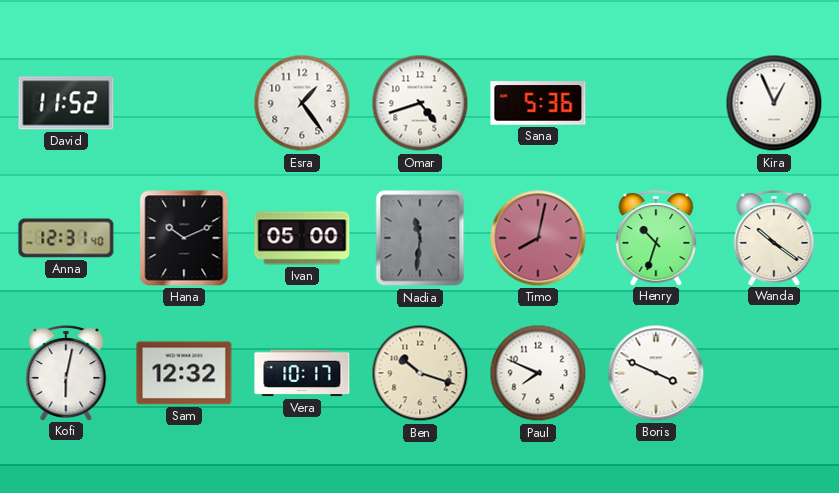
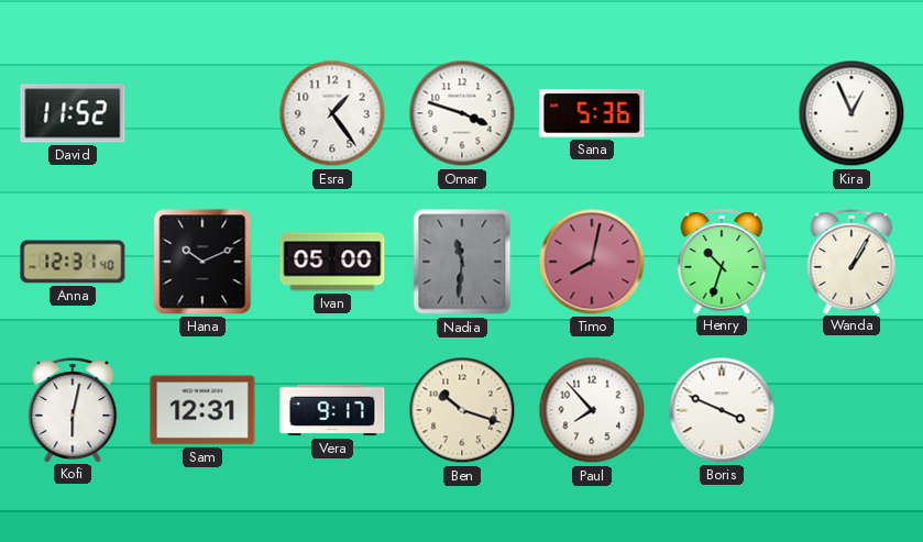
Omar: 4:42 -> 3:48 (462, 113)
Wanda: 10:21 -> 1:05 (851, 262)
Sam: 12:32 -> 12:31 (202, 410)
Vera: 10:17 -> 9:17 (332, 410)
Paul: 7:49 -> 7:53 (592, 410)
